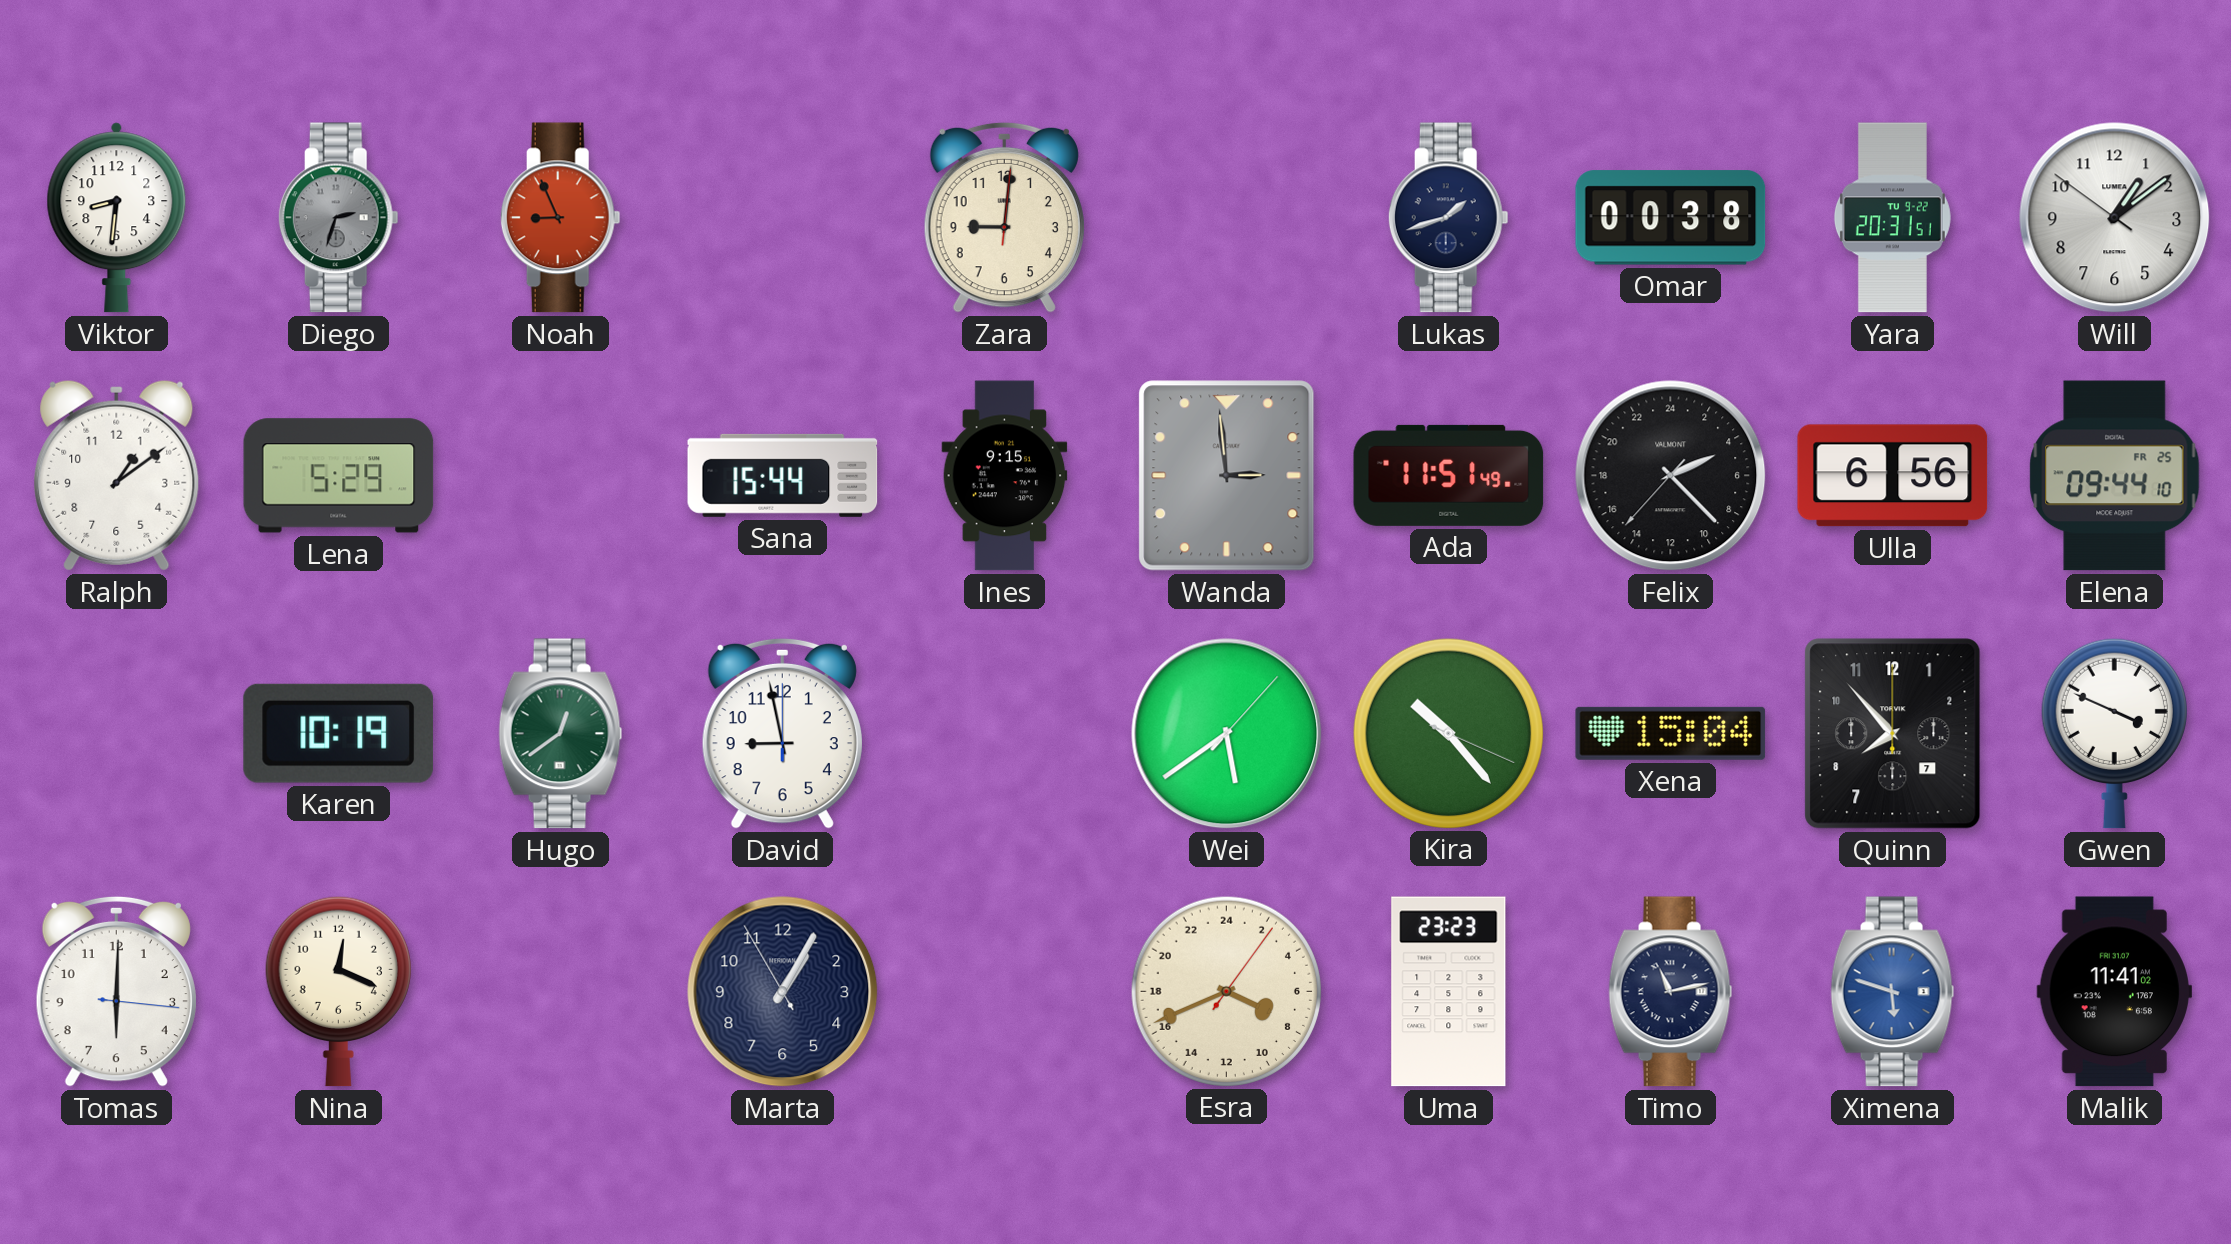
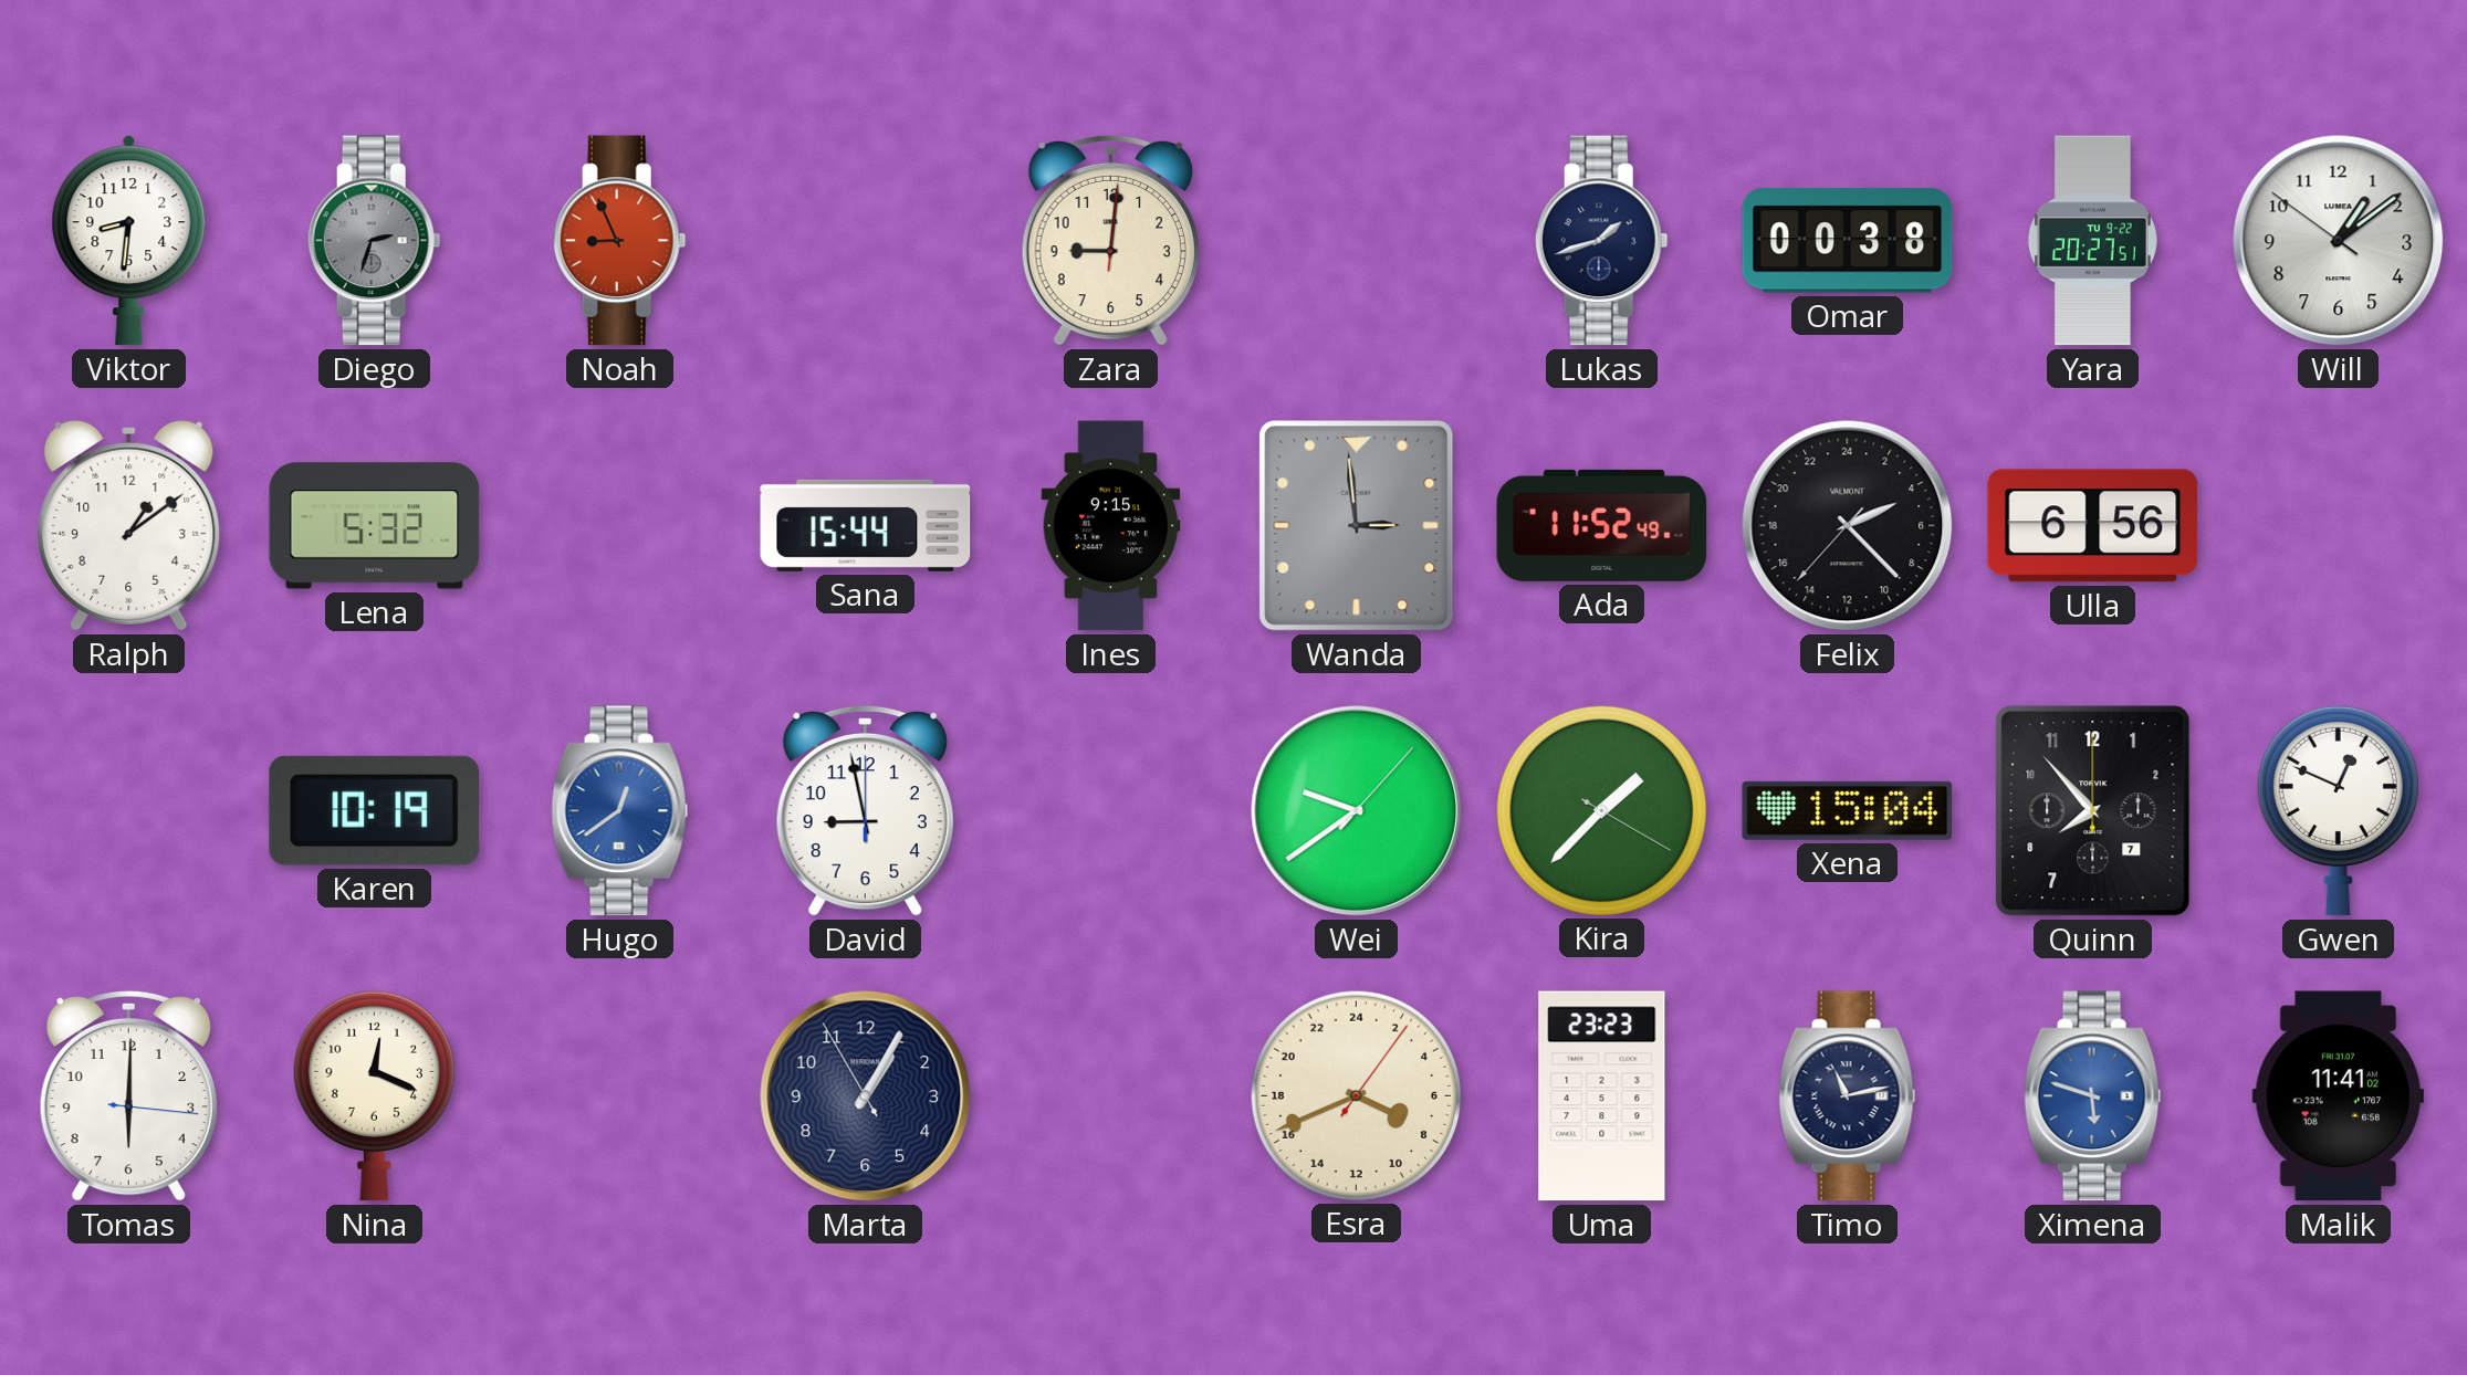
Yara: 20:31 -> 20:27 (2092, 241)
Lena: 5:29 -> 5:32 (375, 526)
Ada: 11:51 -> 11:52 (1602, 525)
Elena: 09:44 -> none (2115, 476)
Hugo dial: green -> blue (620, 811)
Wei: 5:39 -> 9:39 (1357, 811)
Kira: 10:23 -> 1:37 (1601, 810)
Gwen: 3:49 -> 12:49 (2338, 810)
